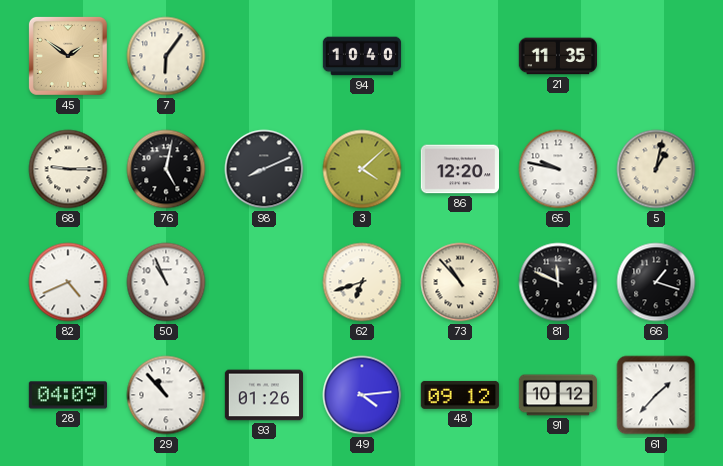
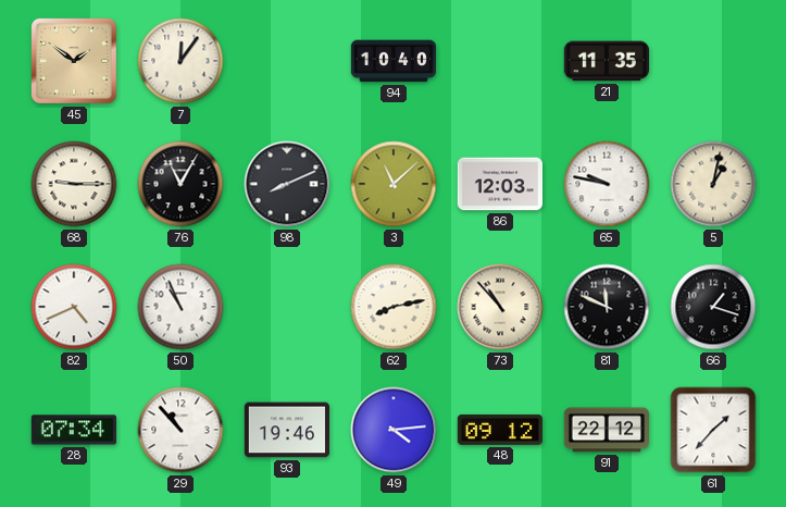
7: 6:06 -> 12:06 (180, 61)
76: 5:02 -> 11:05 (180, 184)
3: 4:08 -> 11:08 (394, 184)
86: 12:20 -> 12:03 (499, 184)
62: 6:42 -> 8:13 (394, 307)
28: 04:09 -> 07:34 (73, 430)
93: 01:26 -> 19:46 (286, 430)
91: 10:12 -> 22:12 (606, 430)
